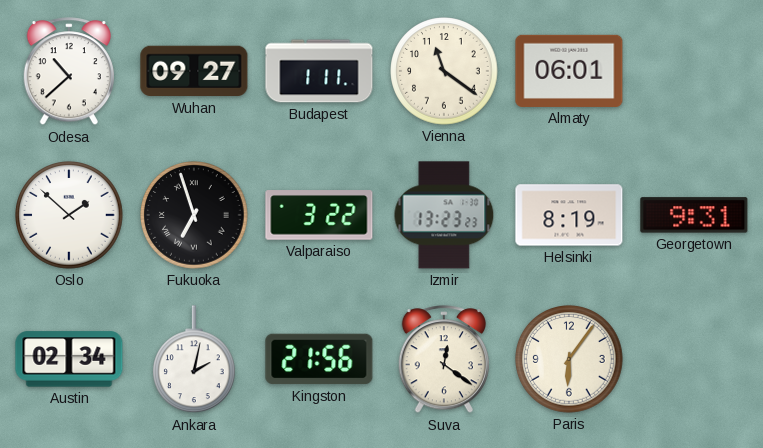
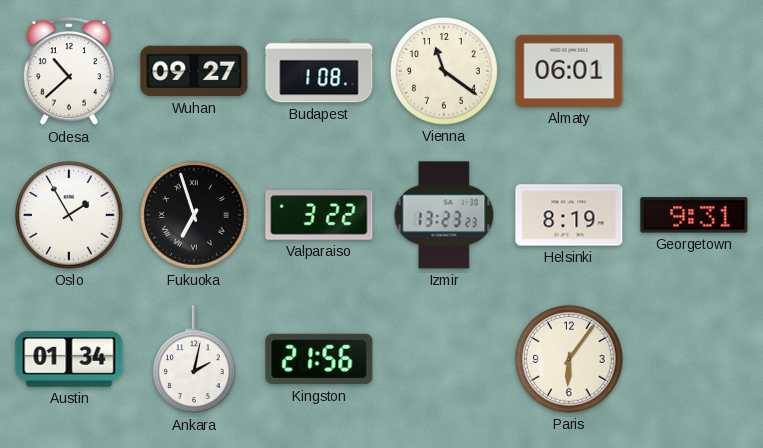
Budapest: 1:11 -> 1:08 (319, 71)
Oslo: 1:52 -> 1:55 (69, 215)
Austin: 02:34 -> 01:34 (69, 359)
Suva: 12:21 -> none (444, 360)
